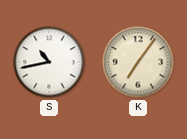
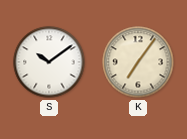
S: 10:43 -> 10:09 (49, 62)
